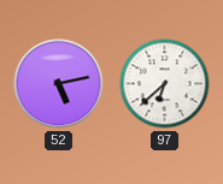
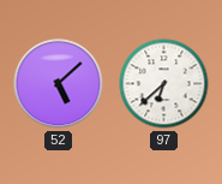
52: 5:13 -> 5:08 (59, 84)
